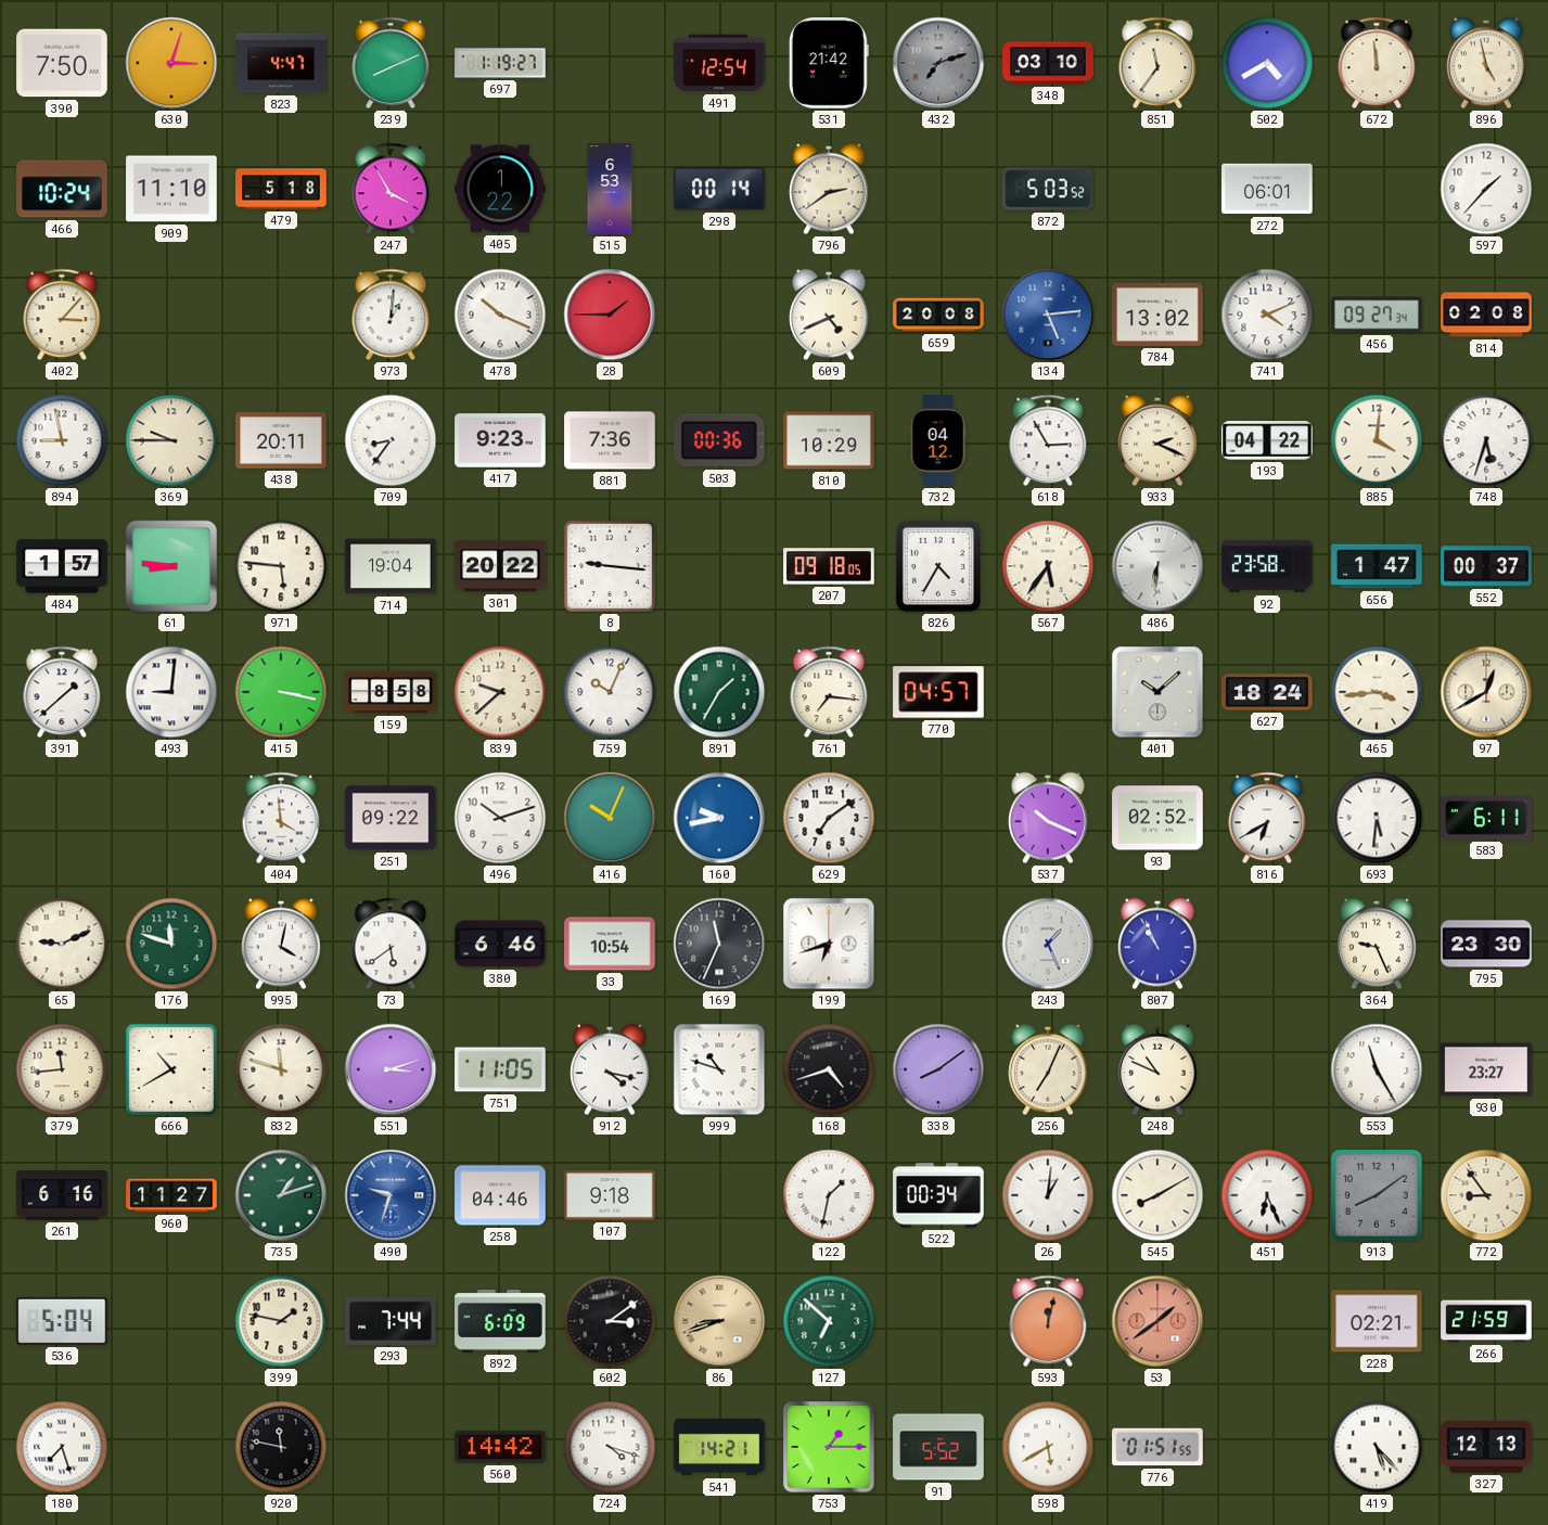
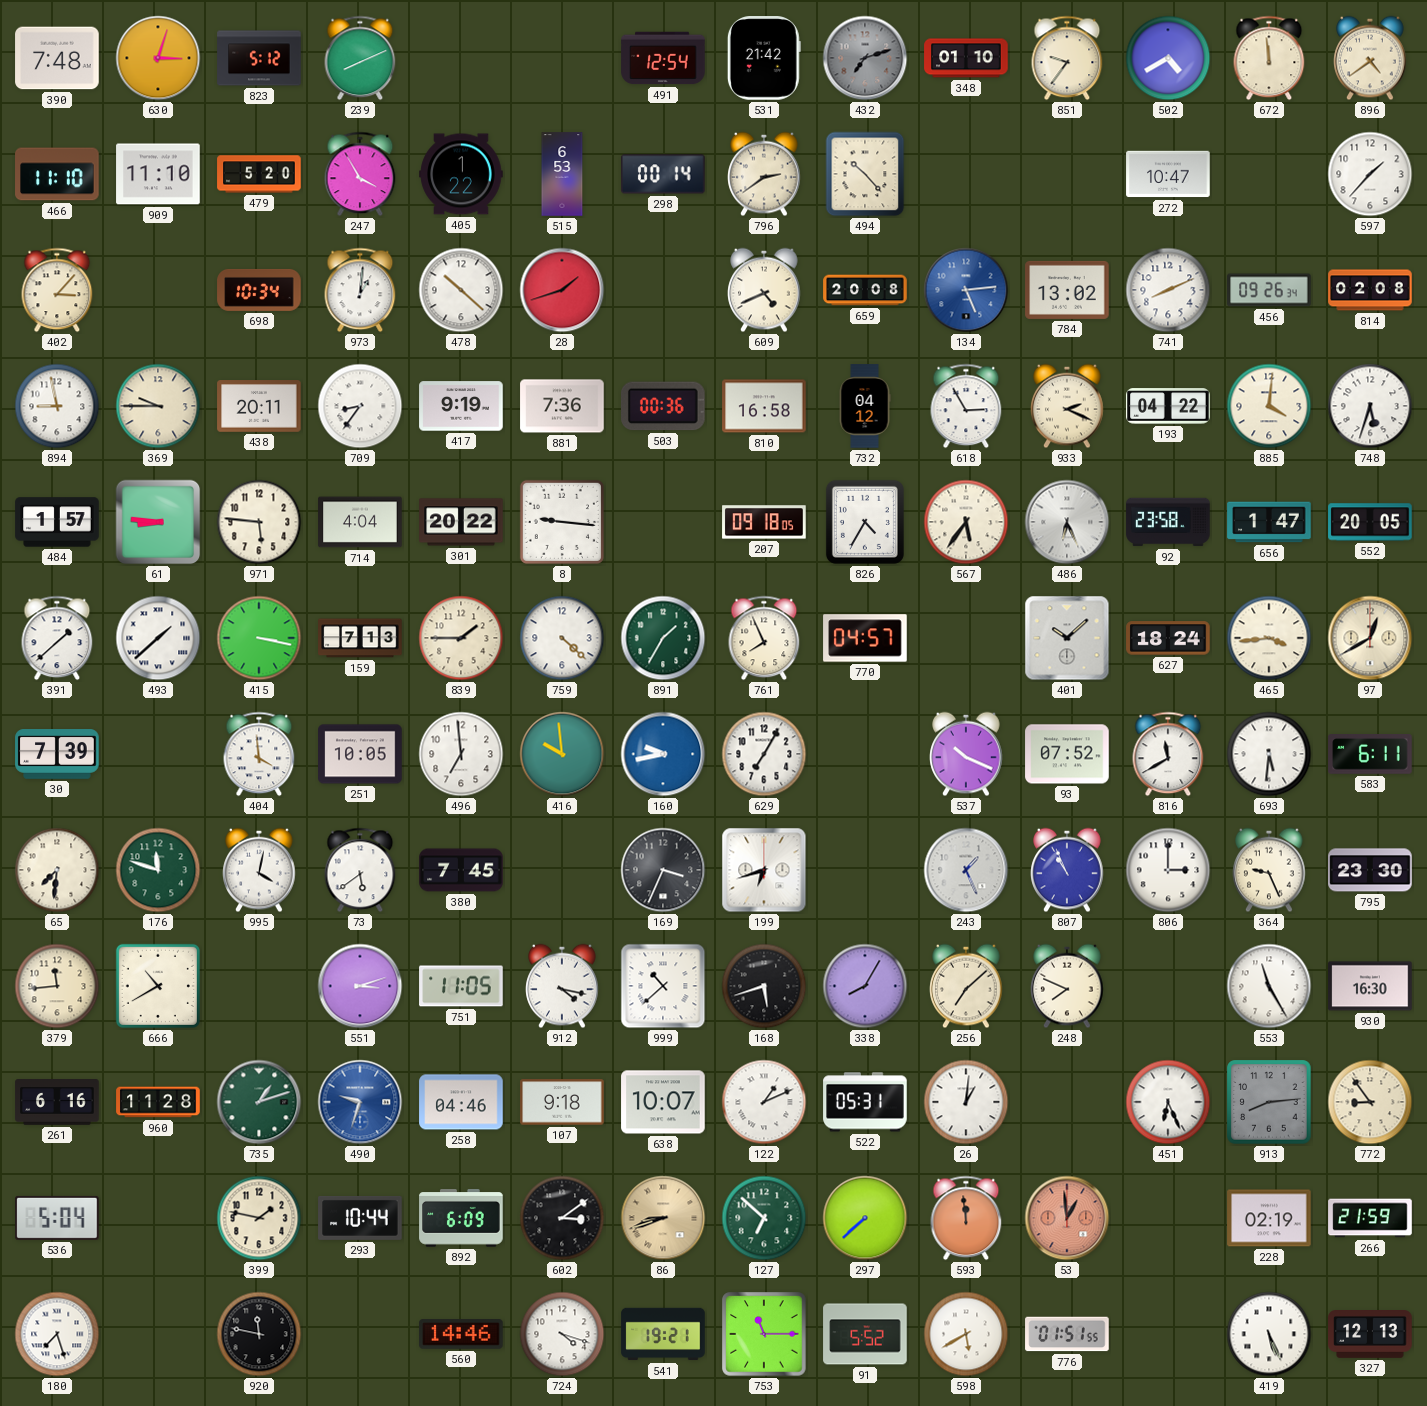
390: 7:50 -> 7:48 (57, 58)
823: 4:47 -> 5:12 (259, 58)
697: 1:19 -> none (500, 63)
348: 03:10 -> 01:10 (966, 58)
851: 11:36 -> 9:36 (1067, 58)
896: 4:58 -> 4:39 (1370, 58)
466: 10:24 -> 11:10 (57, 174)
479: 5:18 -> 5:20 (259, 174)
494: none -> 10:23 (865, 174)
872: 5:03 -> none (1048, 189)
272: 06:01 -> 10:47 (1168, 174)
698: none -> 10:34 (259, 290)
478: 10:19 -> 10:22 (461, 290)
28: 1:45 -> 1:42 (562, 290)
741: 4:11 -> 8:11 (1168, 290)
456: 09:27 -> 09:26 (1269, 290)
417: 9:23 -> 9:19 (461, 406)
810: 10:29 -> 16:58 (764, 406)
714: 19:04 -> 4:04 (360, 522)
486: 6:31 -> 6:26 (1067, 522)
552: 00:37 -> 20:05 (1370, 522)
493: 9:01 -> 1:38 (158, 638)
159: 8:58 -> 7:13 (360, 638)
839: 9:38 -> 1:45 (461, 638)
759: 10:04 -> 4:22 (562, 638)
761: 7:16 -> 7:56 (764, 638)
30: none -> 7:39 (57, 754)
251: 09:22 -> 10:05 (360, 754)
496: 10:12 -> 6:59 (461, 754)
416: 10:04 -> 9:59 (562, 754)
629: 7:09 -> 7:05 (764, 754)
93: 02:52 -> 07:52 (1067, 754)
816: 6:40 -> 11:40 (1168, 754)
65: 9:11 -> 7:31 (57, 870)
380: 6:46 -> 7:45 (461, 870)
33: 10:54 -> none (610, 944)
169: 11:34 -> 3:34 (663, 870)
806: none -> 3:00 (1168, 870)
832: 11:48 -> none (281, 1069)
999: 10:48 -> 10:38 (663, 986)
168: 4:42 -> 5:42 (764, 986)
338: 8:09 -> 8:05 (865, 986)
256: 7:04 -> 7:08 (966, 986)
248: 10:49 -> 7:49 (1067, 986)
930: 23:27 -> 16:30 (1370, 986)
960: 11:27 -> 11:28 (158, 1102)
638: none -> 10:07 (663, 1102)
122: 1:32 -> 1:11 (764, 1102)
522: 00:34 -> 05:31 (865, 1102)
545: 8:10 -> none (1157, 1195)
913: 8:09 -> 8:14 (1269, 1102)
293: 7:44 -> 10:44 (360, 1218)
297: none -> 7:38 (865, 1218)
593: 12:02 -> 11:59 (966, 1218)
53: 1:39 -> 12:59 (1067, 1218)
228: 02:21 -> 02:19 (1269, 1218)
560: 14:42 -> 14:46 (461, 1334)
541: 14:21 -> 19:21 (663, 1334)
753: 1:15 -> 11:15 (764, 1334)
419: 5:23 -> 5:26 (1269, 1334)
